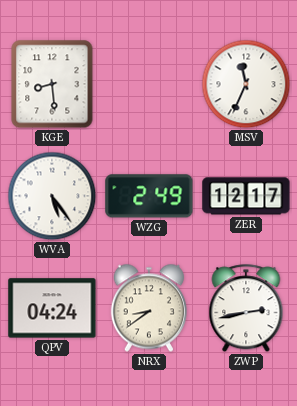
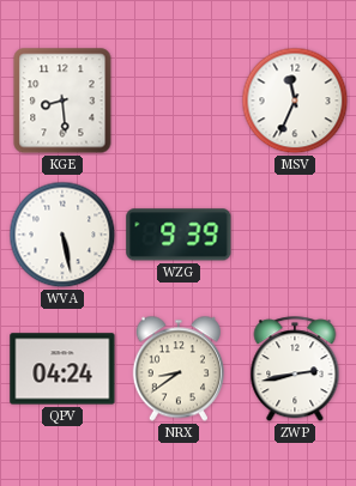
WVA: 5:24 -> 5:28 (62, 235)
WZG: 2:49 -> 9:39 (179, 235)
ZER: 12:17 -> none (246, 196)
